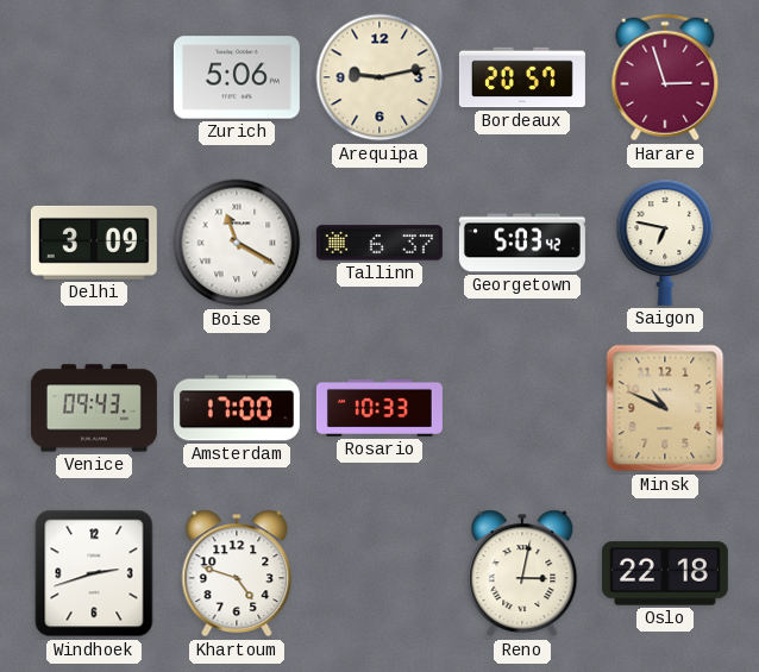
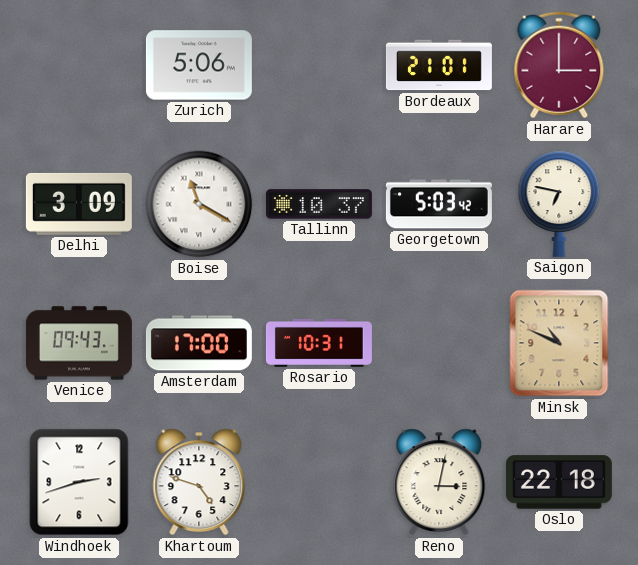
Arequipa: 9:13 -> none (379, 77)
Bordeaux: 20:57 -> 21:01 (439, 65)
Harare: 2:57 -> 3:00 (559, 65)
Tallinn: 6:37 -> 10:37 (319, 204)
Rosario: 10:33 -> 10:31 (319, 343)
